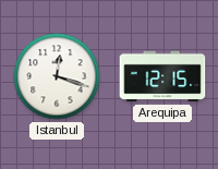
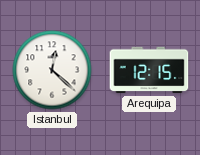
Istanbul: 12:18 -> 12:22 (52, 70)
